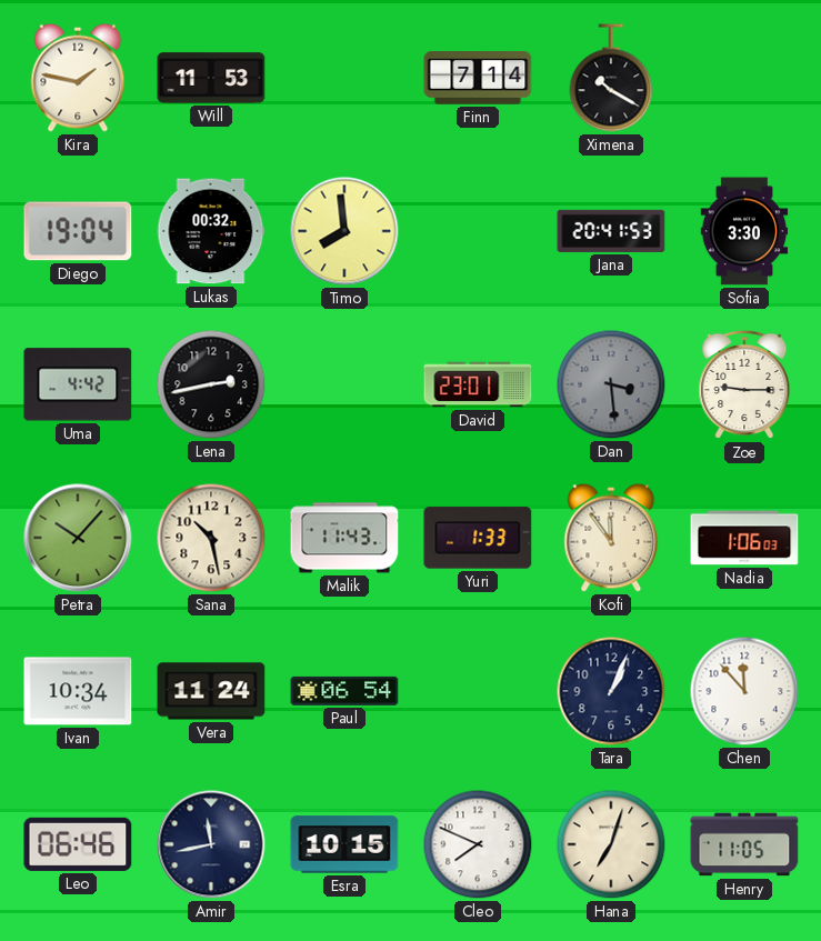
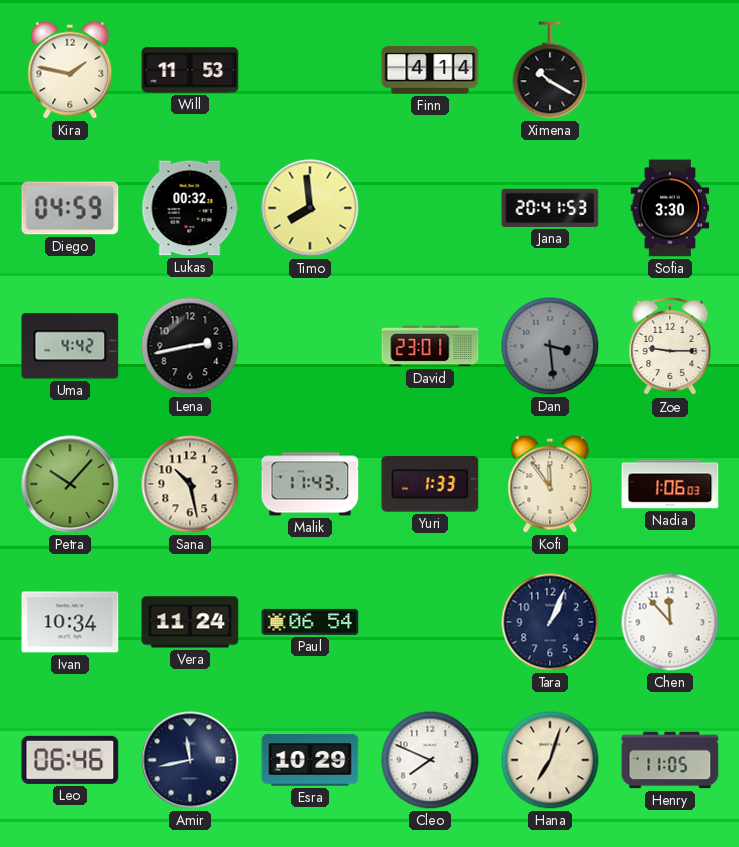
Finn: 7:14 -> 4:14 (430, 70)
Diego: 19:04 -> 04:59 (70, 208)
Esra: 10:15 -> 10:29 (310, 760)
